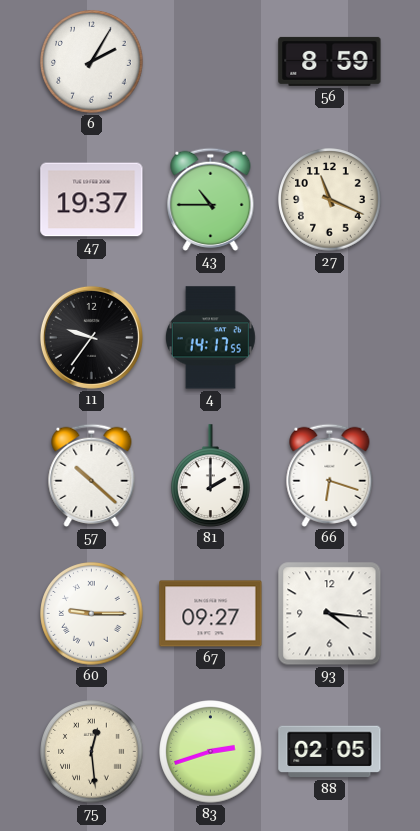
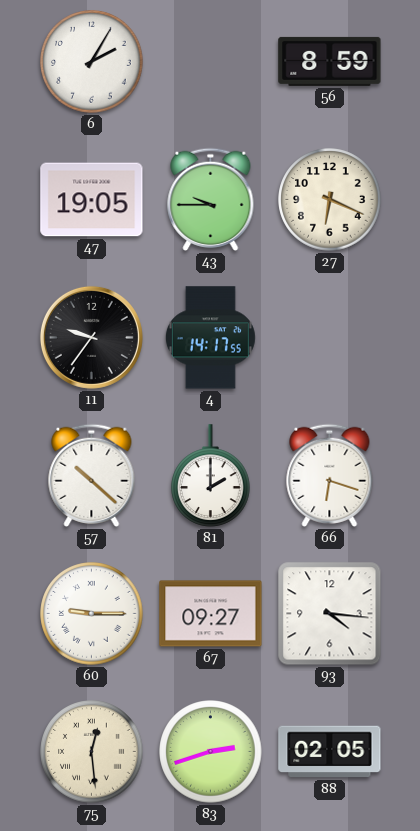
47: 19:37 -> 19:05 (92, 200)
43: 10:45 -> 9:45 (211, 199)
27: 11:19 -> 6:19 (330, 200)
